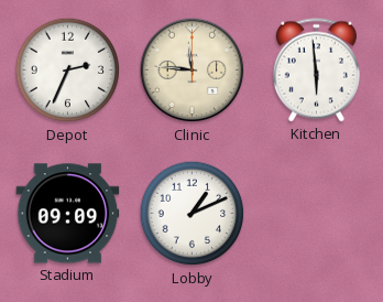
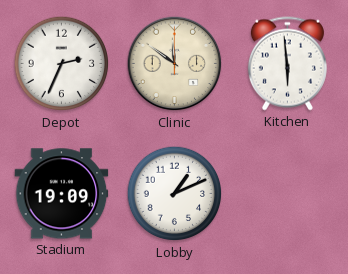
Clinic: 11:46 -> 11:51 (175, 64)
Stadium: 09:09 -> 19:09 (62, 194)
